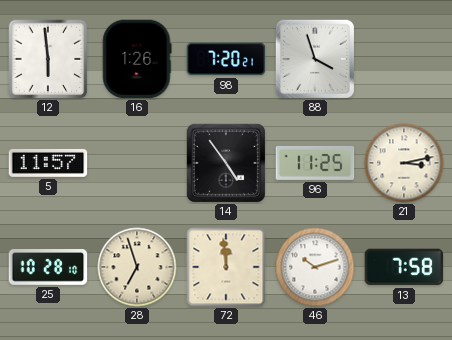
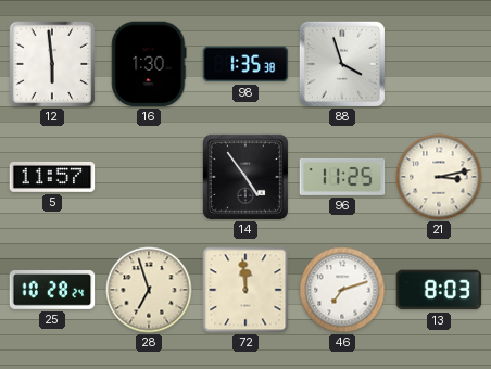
16: 1:26 -> 1:30 (149, 64)
98: 7:20 -> 1:35 (246, 64)
25: 10:28:10 -> 10:28:24 (52, 291)
46: 10:12 -> 7:12 (342, 290)
13: 7:58 -> 8:03 (439, 290)
